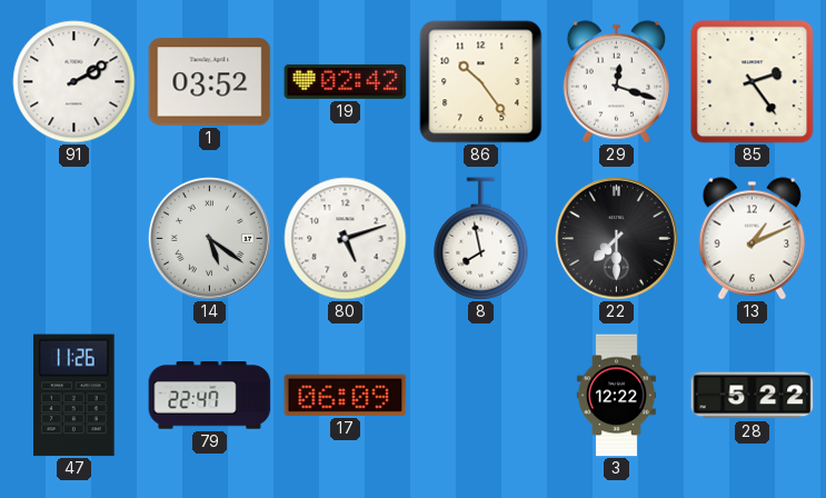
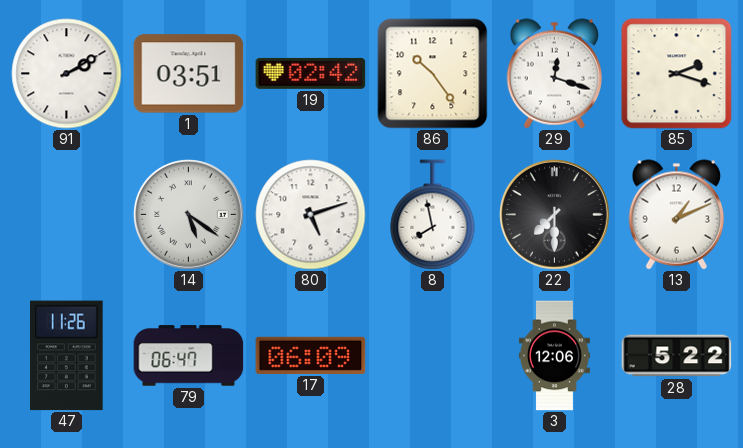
1: 03:52 -> 03:51 (189, 74)
85: 2:24 -> 2:18 (677, 74)
79: 22:47 -> 06:47 (189, 356)
3: 12:22 -> 12:06 (554, 356)
